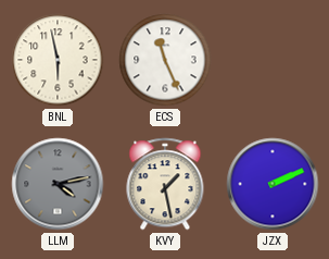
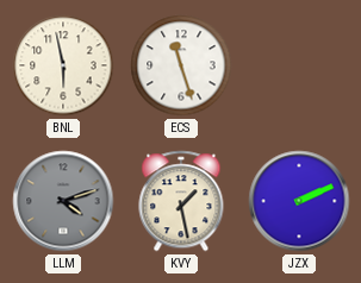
ECS: 11:26 -> 11:27 (181, 65)
LLM: 4:13 -> 4:12 (63, 201)
